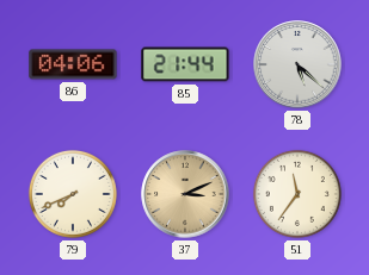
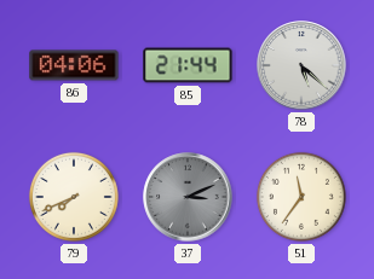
37 dial: champagne -> grey (188, 197)
